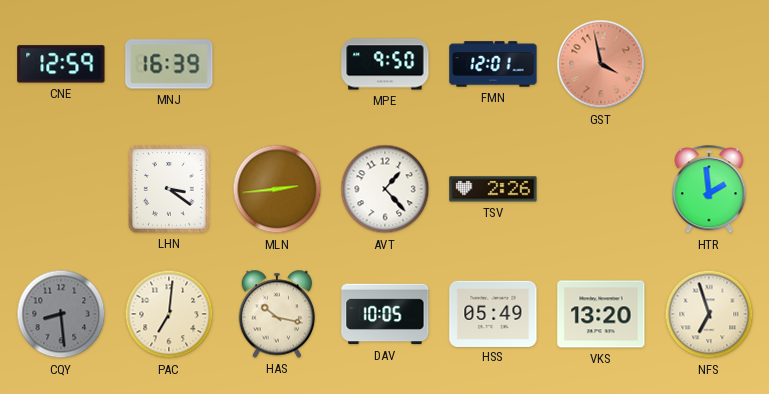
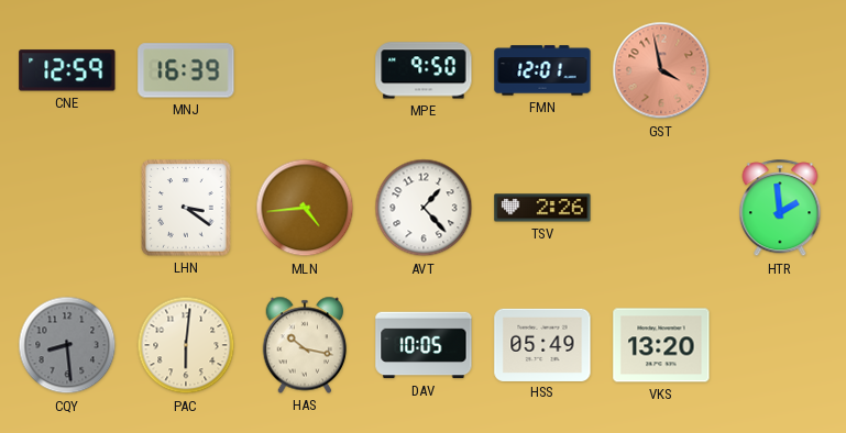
MLN: 2:44 -> 4:44 (305, 208)
PAC: 7:01 -> 6:01 (186, 345)
NFS: 6:57 -> none (709, 314)
